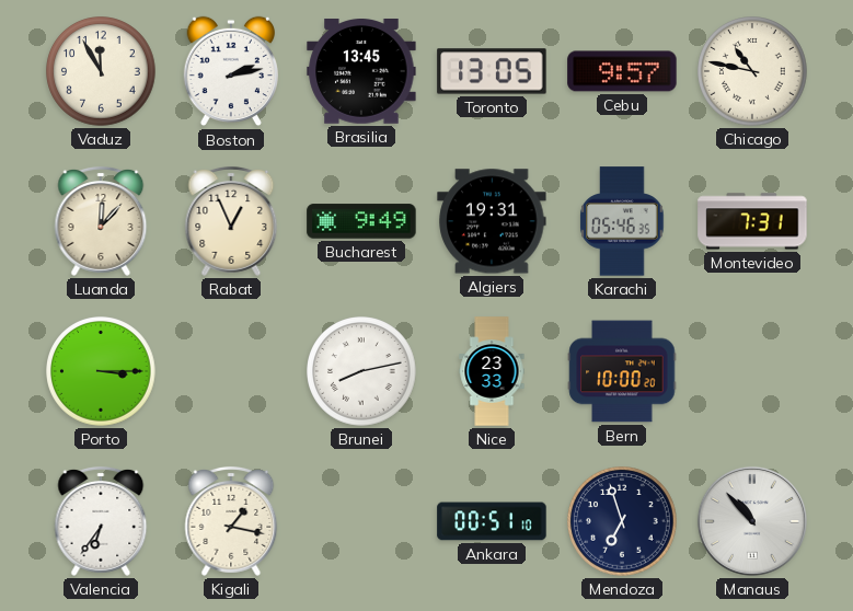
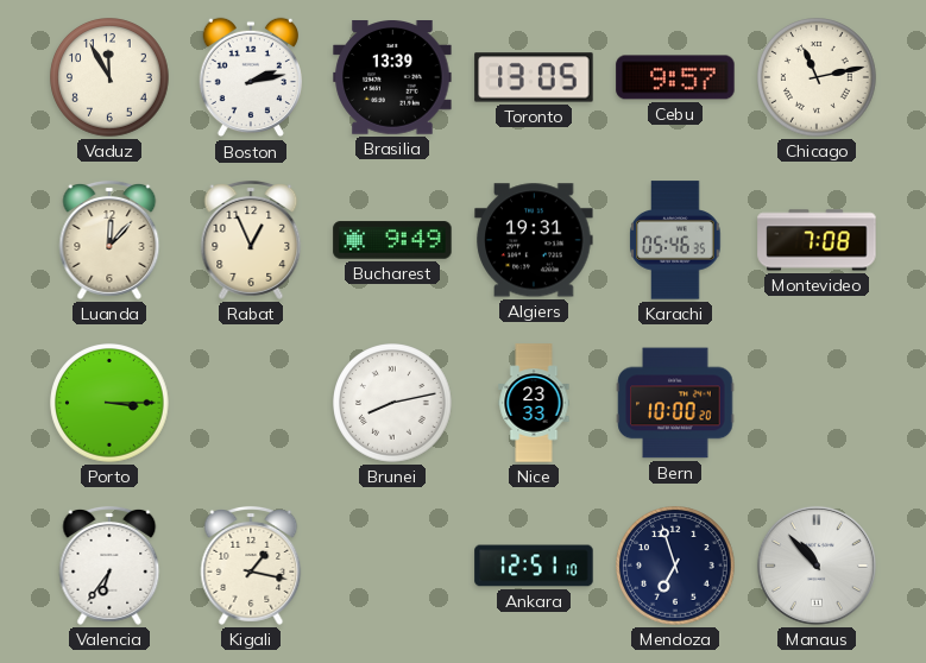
Brasilia: 13:45 -> 13:39 (392, 78)
Chicago: 10:47 -> 11:13 (817, 77)
Montevideo: 7:31 -> 7:08 (817, 240)
Ankara: 00:51 -> 12:51 (534, 566)
